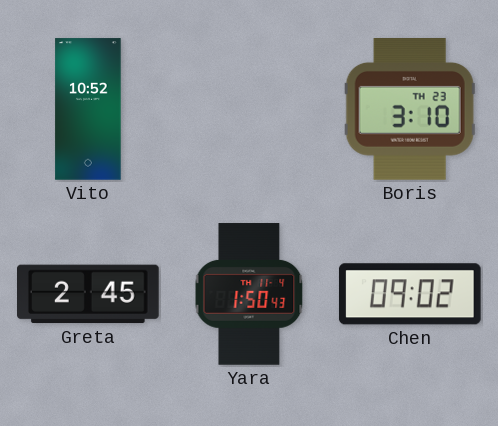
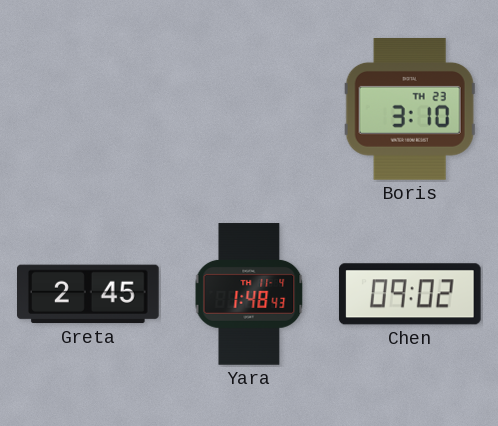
Vito: 10:52 -> none (88, 109)
Yara: 1:50 -> 1:48 (249, 294)
